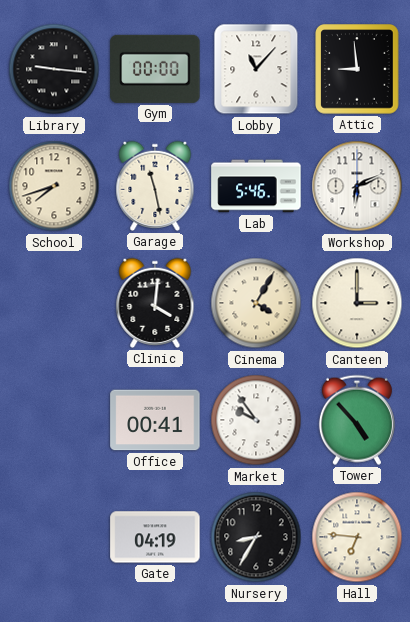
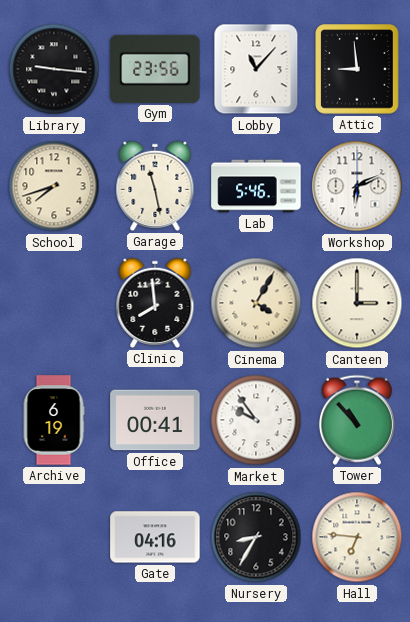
Gym: 00:00 -> 23:56 (155, 69)
Clinic: 4:01 -> 7:59 (155, 303)
Archive: none -> 6:19 (54, 420)
Tower: 4:53 -> 10:53 (357, 420)
Gate: 04:19 -> 04:16 (155, 537)
